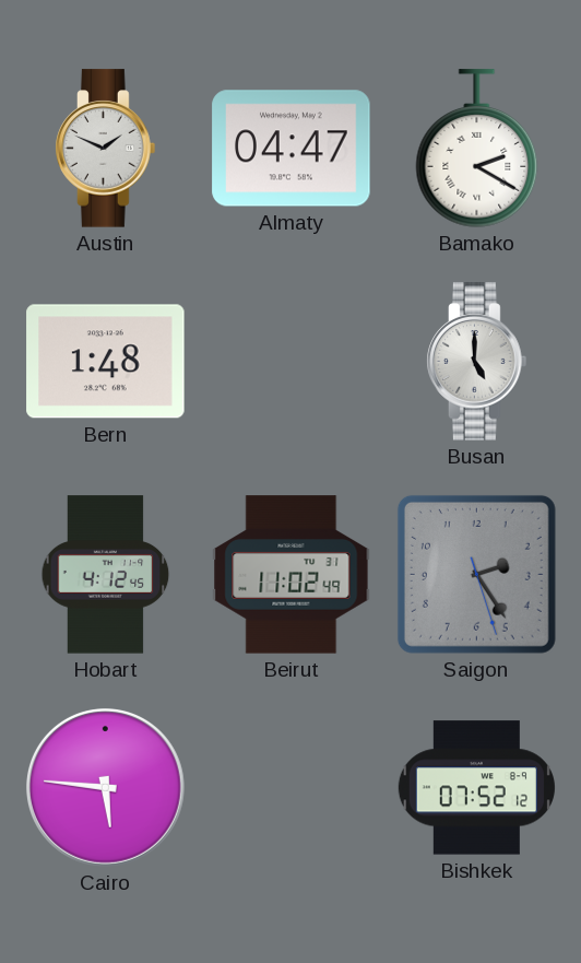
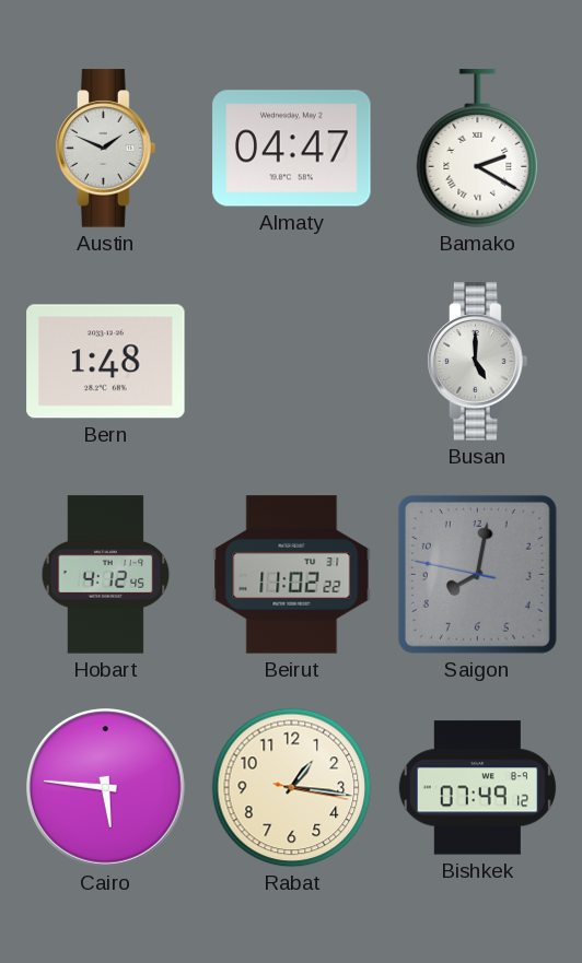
Beirut: 11:02:49 -> 11:02:22 (292, 575)
Saigon: 2:24 -> 8:01 (477, 574)
Rabat: none -> 1:16 (292, 788)
Bishkek: 07:52 -> 07:49 (477, 788)
